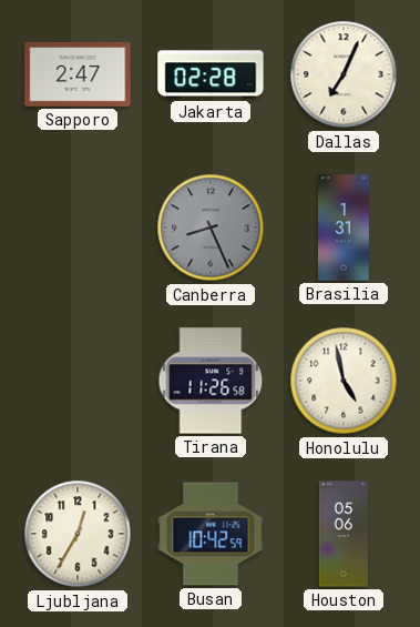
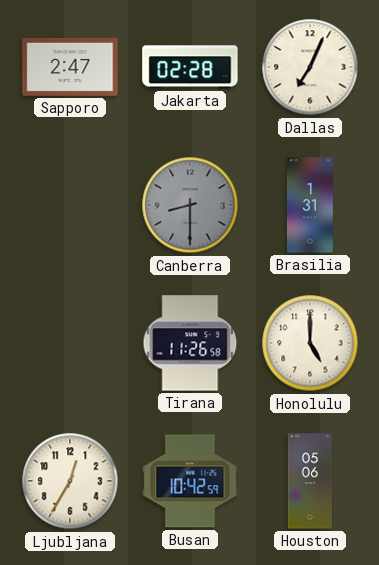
Canberra: 8:26 -> 8:30 (190, 205)
Honolulu: 4:58 -> 5:00 (310, 343)
